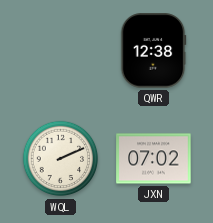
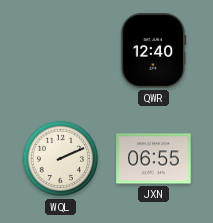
QWR: 12:38 -> 12:40 (153, 51)
JXN: 07:02 -> 06:55 (154, 159)
